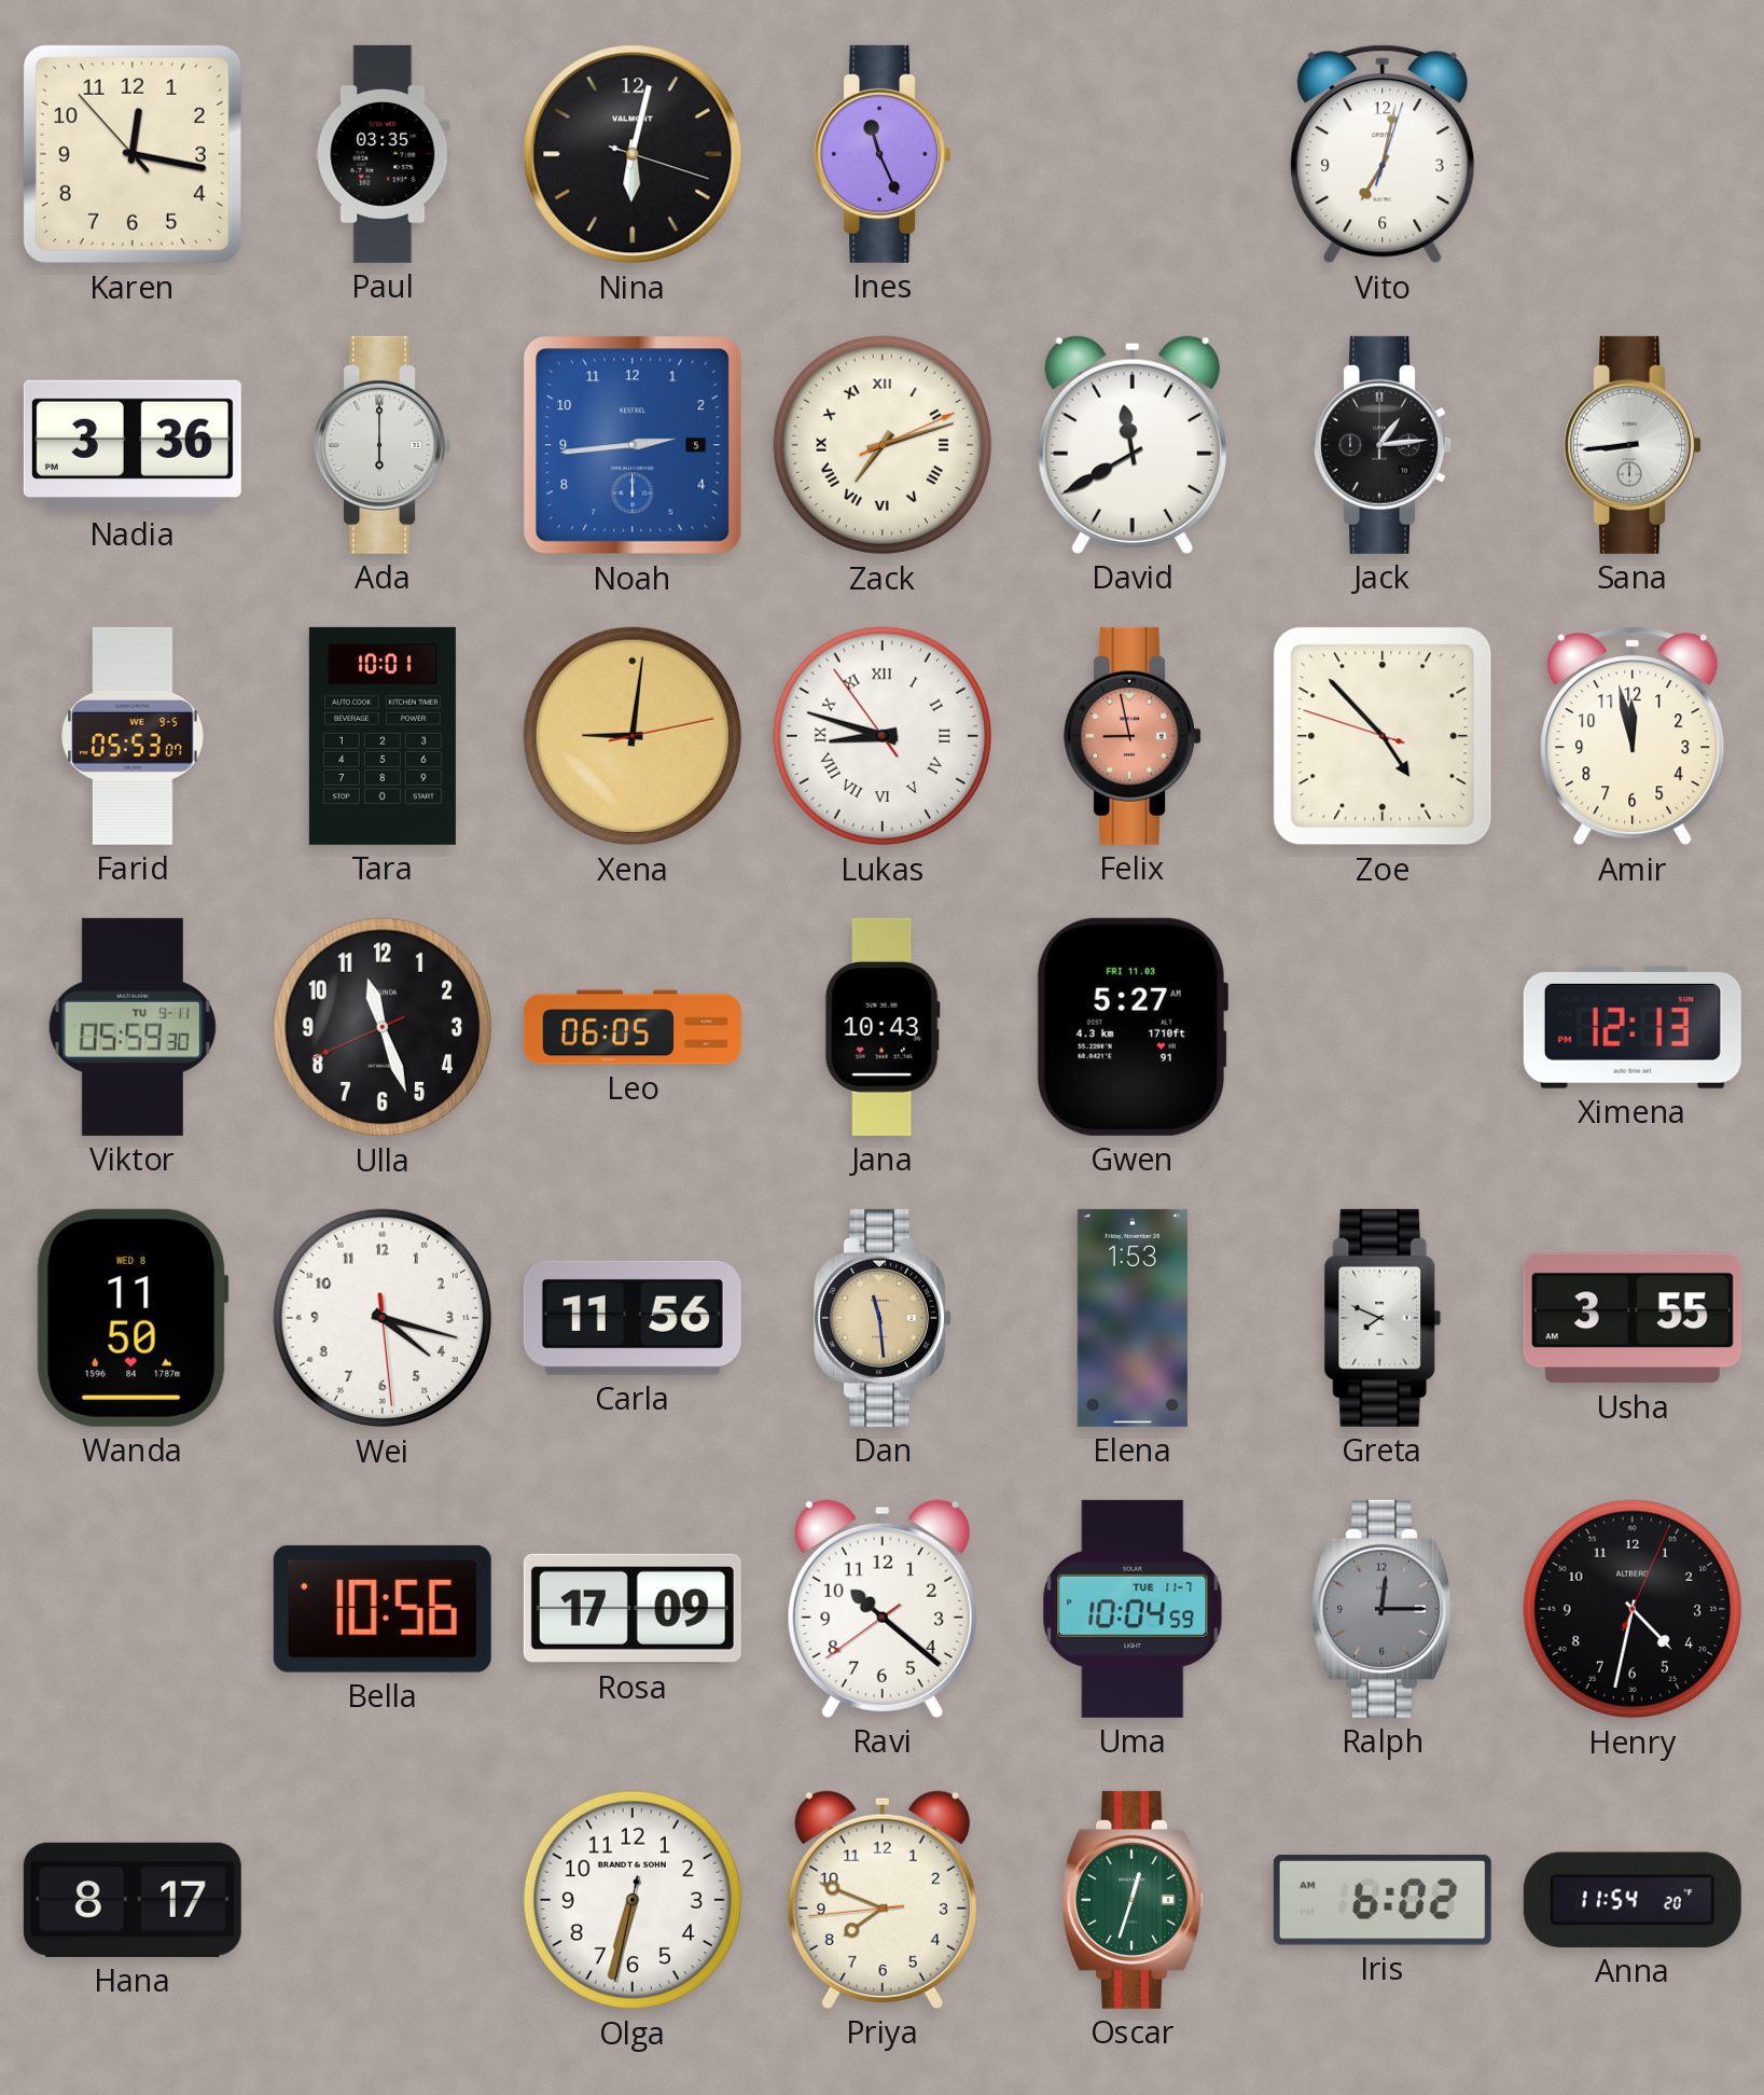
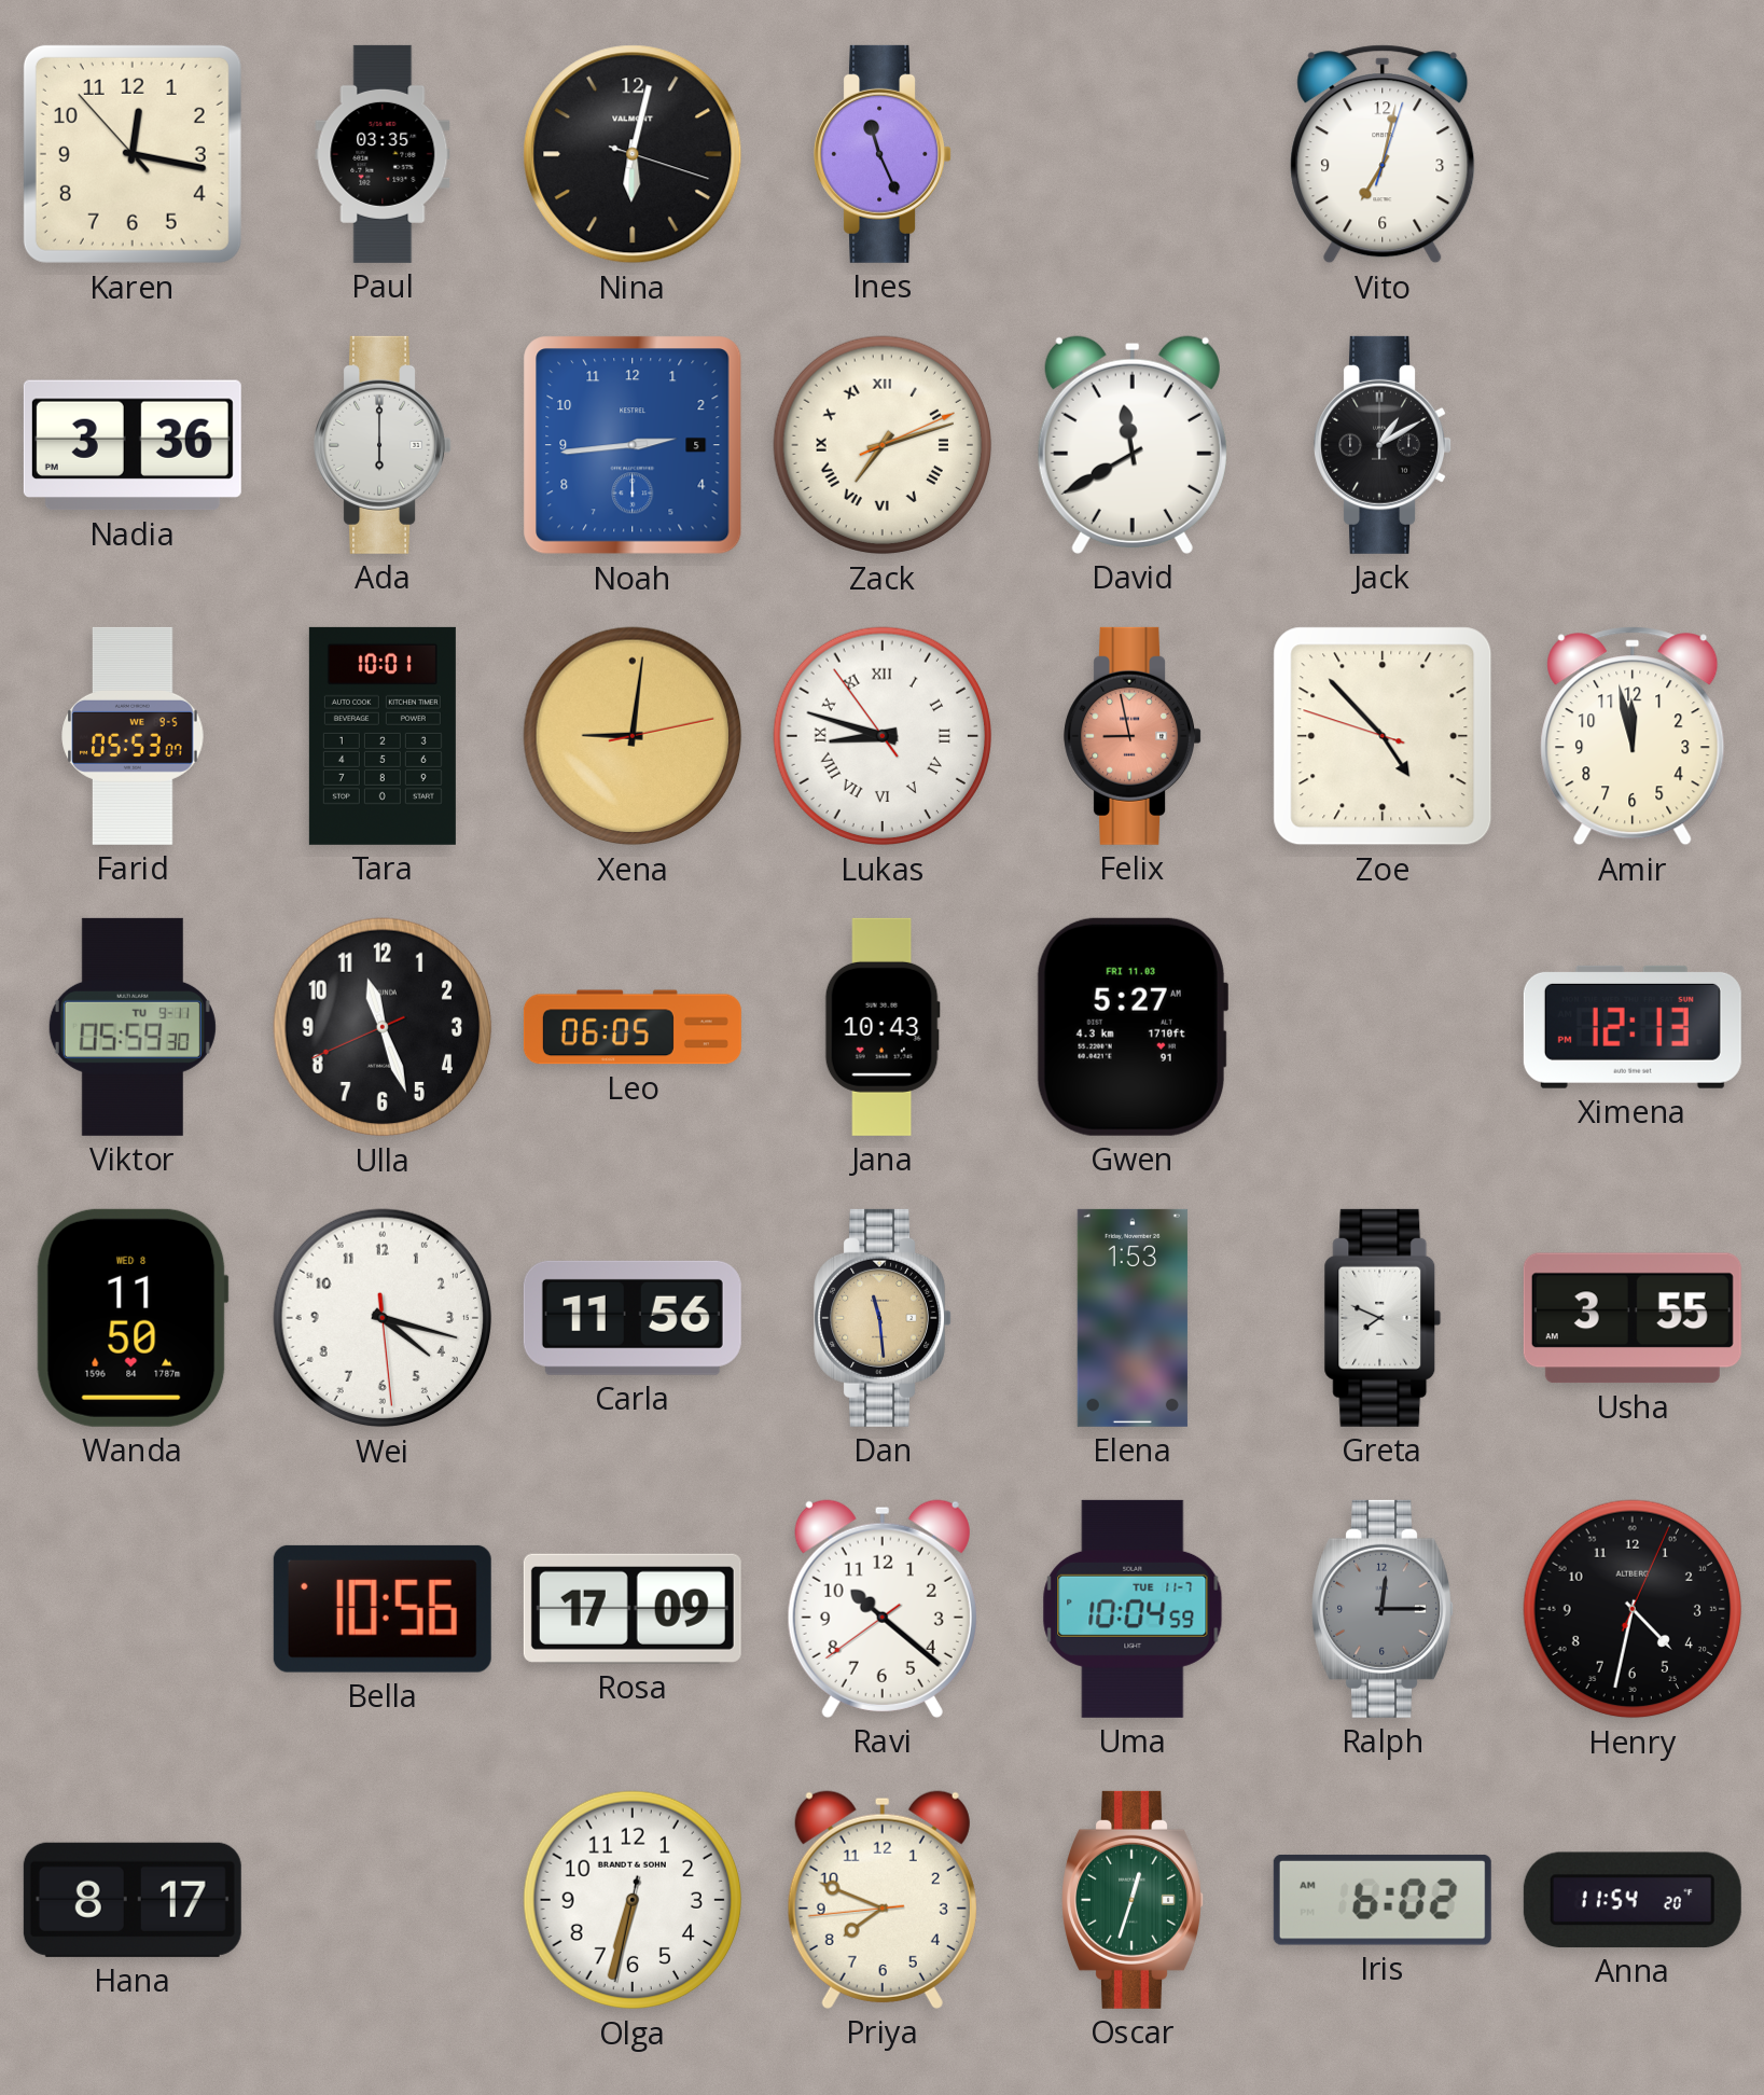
Jack: 1:14 -> 1:10 (1383, 445)
Sana: 8:44 -> none (1633, 445)
